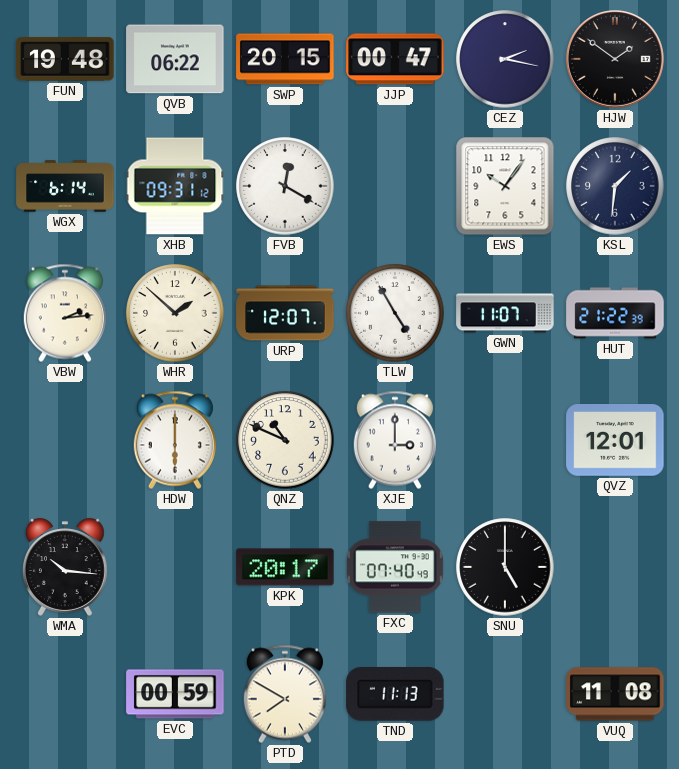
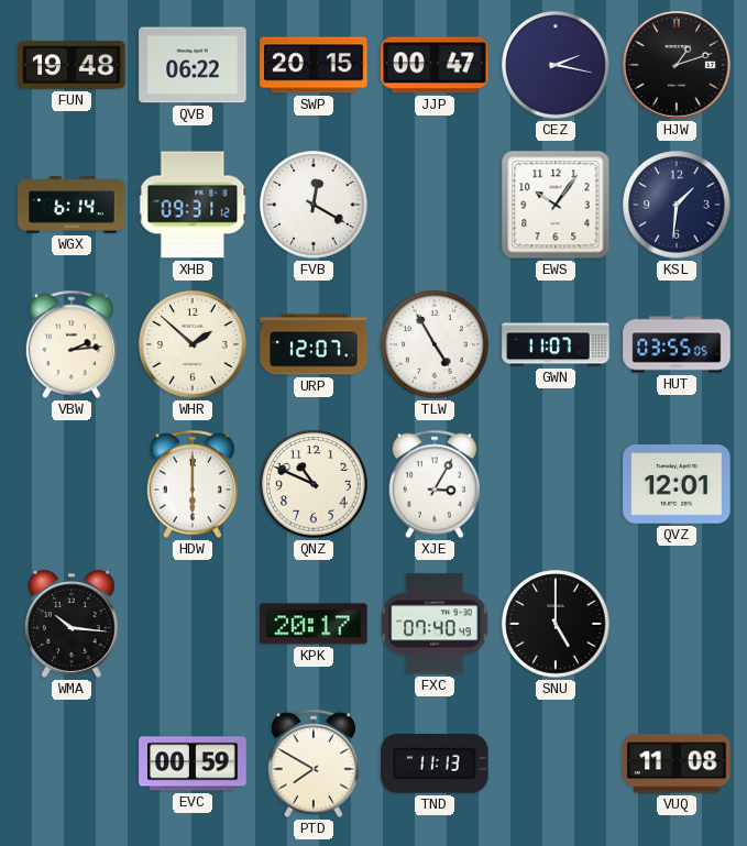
HJW: 1:51 -> 1:12 (677, 65)
HUT: 21:22 -> 03:55 (677, 344)
XJE: 3:00 -> 3:05 (435, 484)
